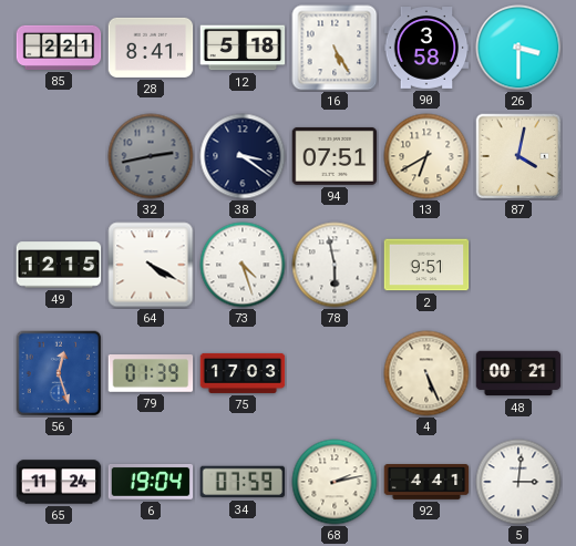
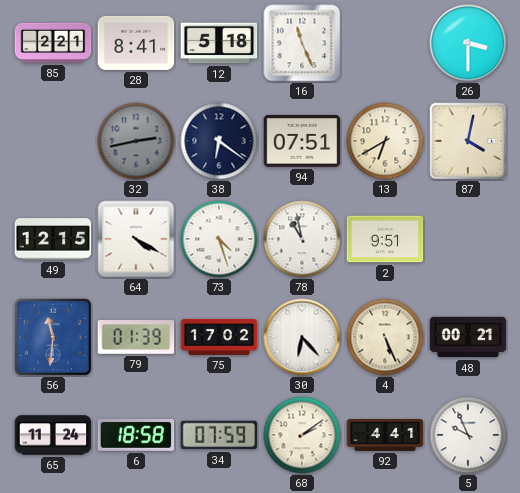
16: 5:25 -> 11:26 (302, 43)
90: 3:58 -> none (426, 49)
38: 3:21 -> 6:21 (219, 141)
78: 5:58 -> 10:58 (302, 239)
56: 12:27 -> 11:31 (53, 337)
75: 17:03 -> 17:02 (219, 337)
30: none -> 6:23 (302, 337)
6: 19:04 -> 18:58 (136, 436)
68: 2:13 -> 2:09 (302, 435)
5: 3:01 -> 9:56 (468, 435)
